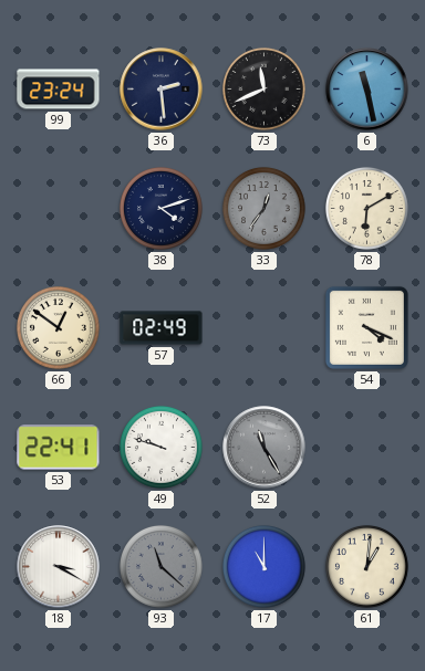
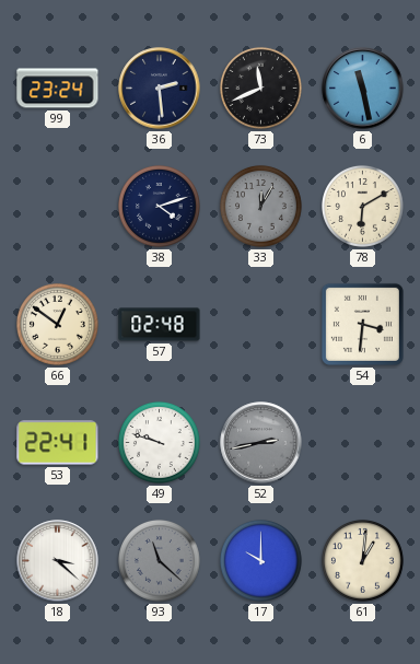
33: 12:36 -> 12:05 (261, 207)
57: 02:49 -> 02:48 (160, 325)
54: 4:19 -> 3:31 (362, 324)
52: 11:25 -> 2:43 (261, 443)
18: 3:20 -> 3:22 (58, 561)
17: 11:00 -> 10:00 (261, 561)
